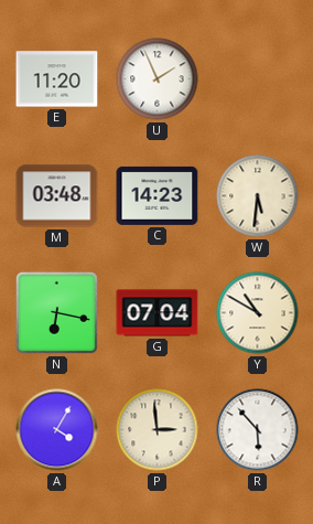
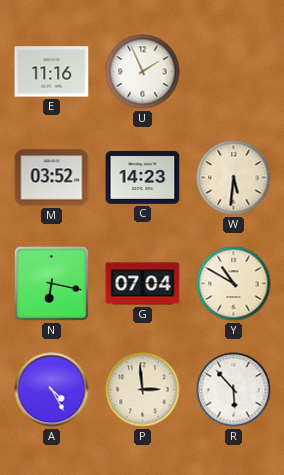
E: 11:20 -> 11:16 (52, 72)
M: 03:48 -> 03:52 (52, 178)
A: 4:05 -> 4:25 (52, 390)
